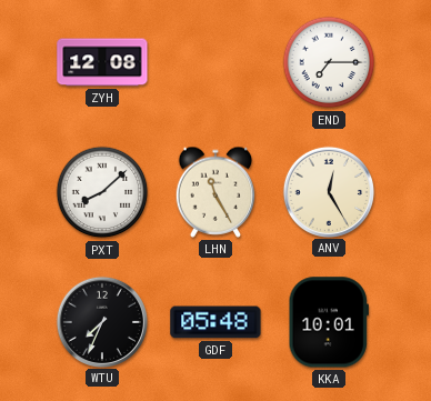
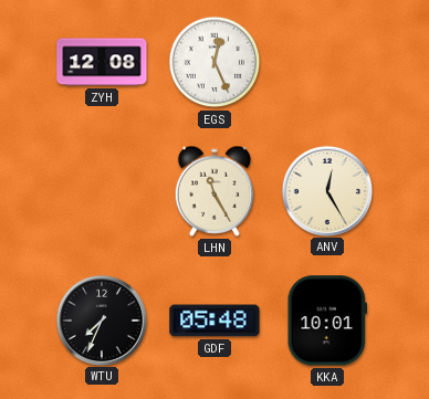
EGS: none -> 12:26 (214, 62)
END: 7:15 -> none (329, 62)
PXT: 8:08 -> none (102, 192)
